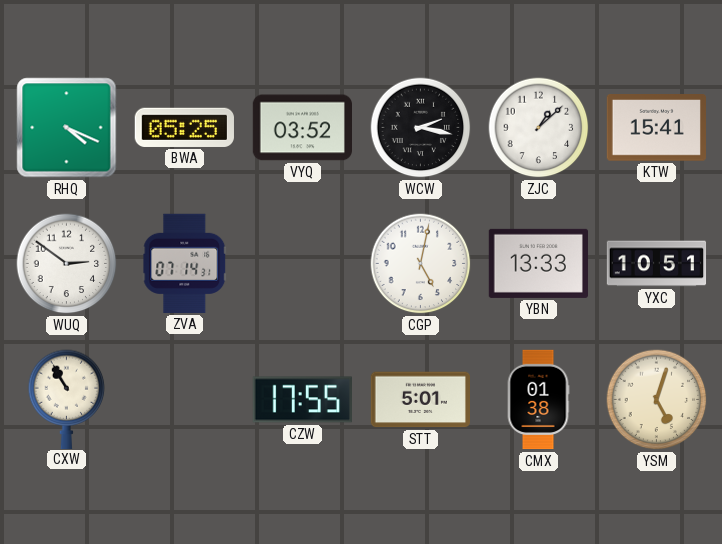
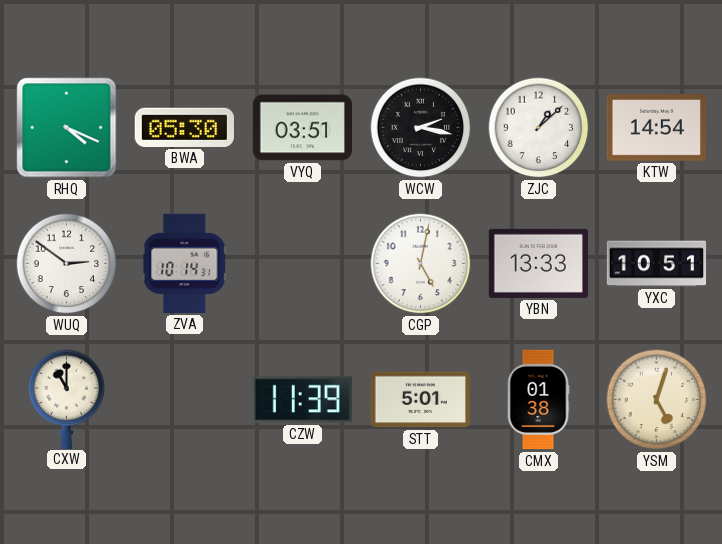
BWA: 05:25 -> 05:30 (184, 127)
VYQ: 03:52 -> 03:51 (302, 128)
KTW: 15:41 -> 14:54 (656, 128)
ZVA: 07:14 -> 10:14 (185, 263)
CXW: 10:55 -> 11:00 (67, 399)
CZW: 17:55 -> 11:39 (302, 400)
